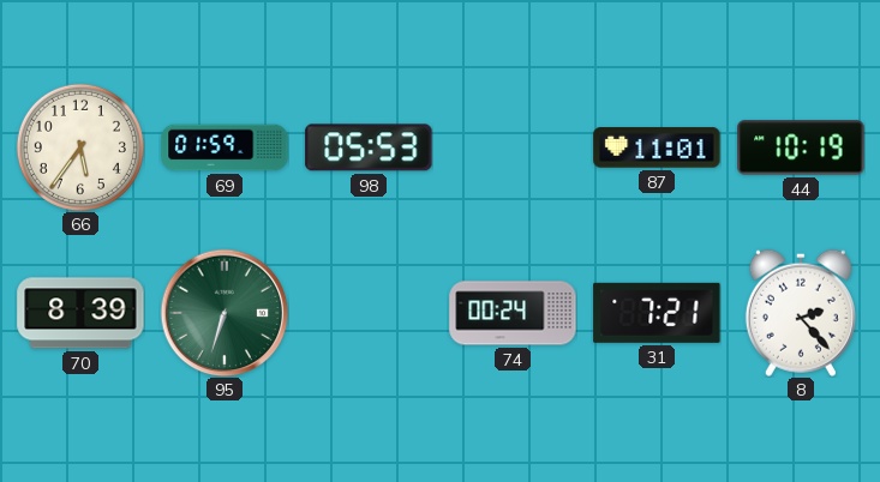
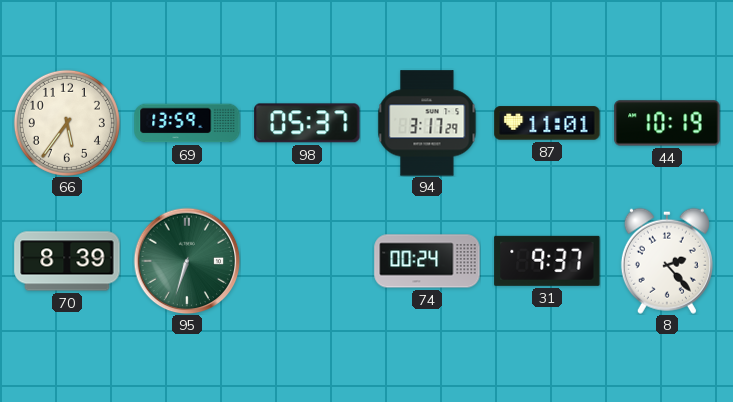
69: 01:59 -> 13:59 (187, 123)
98: 05:53 -> 05:37 (307, 123)
94: none -> 3:17 (427, 123)
31: 7:21 -> 9:37 (547, 261)
